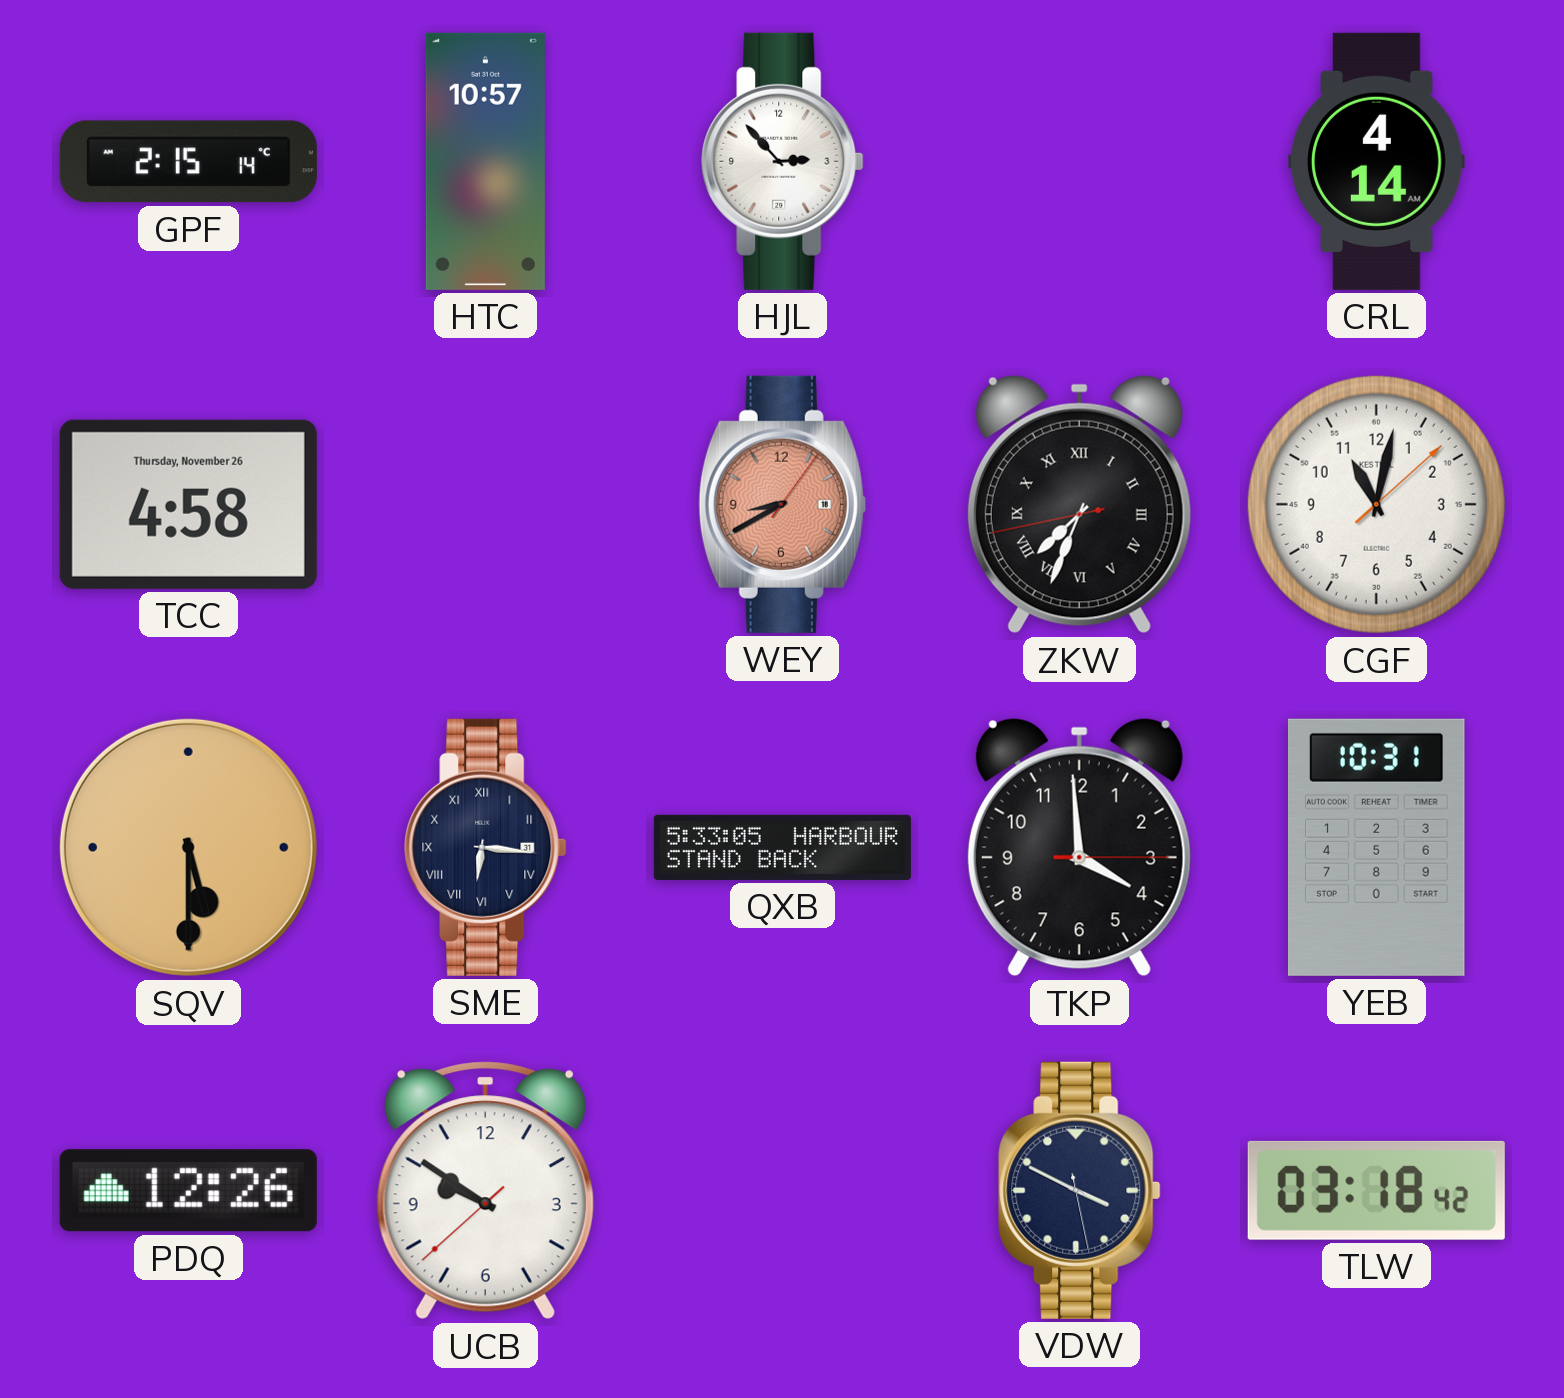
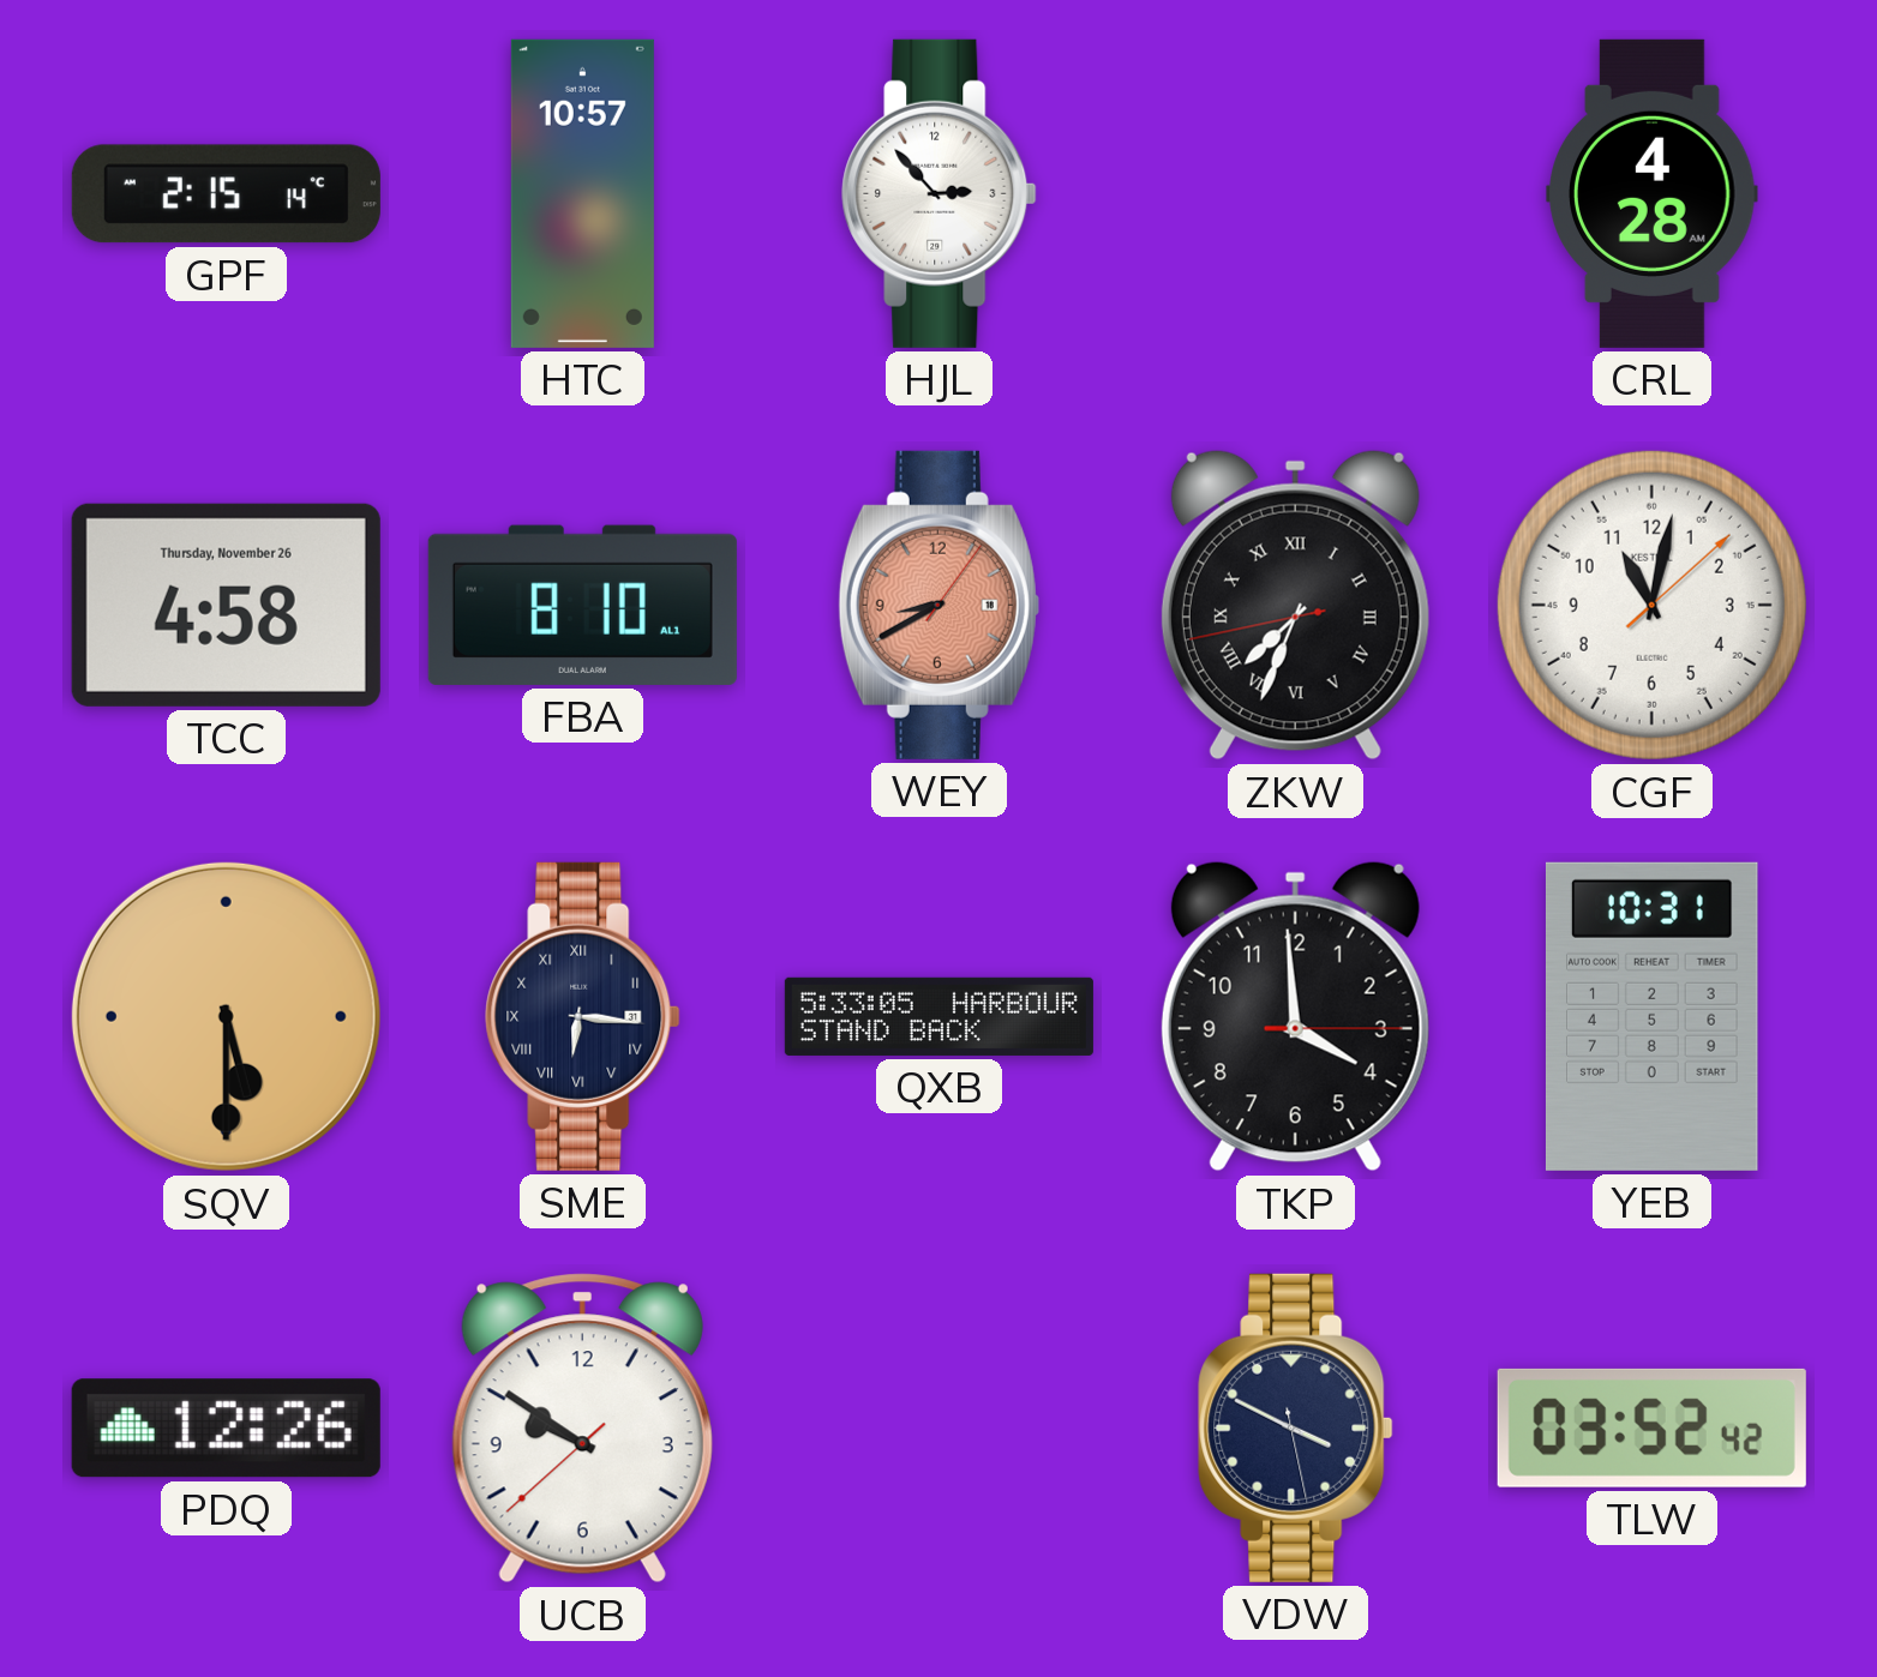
CRL: 4:14 -> 4:28 (1653, 193)
FBA: none -> 8:10 (582, 605)
TLW: 03:18 -> 03:52 (1651, 1427)
